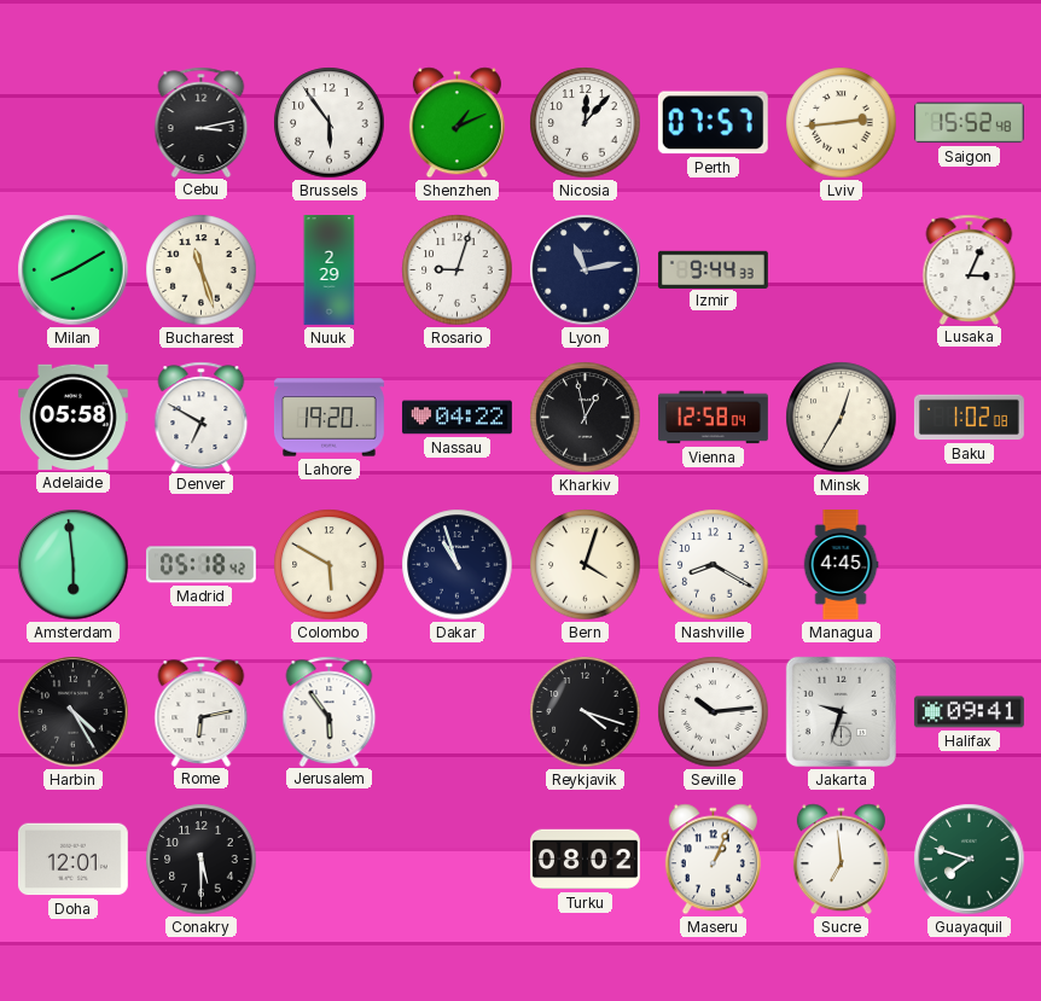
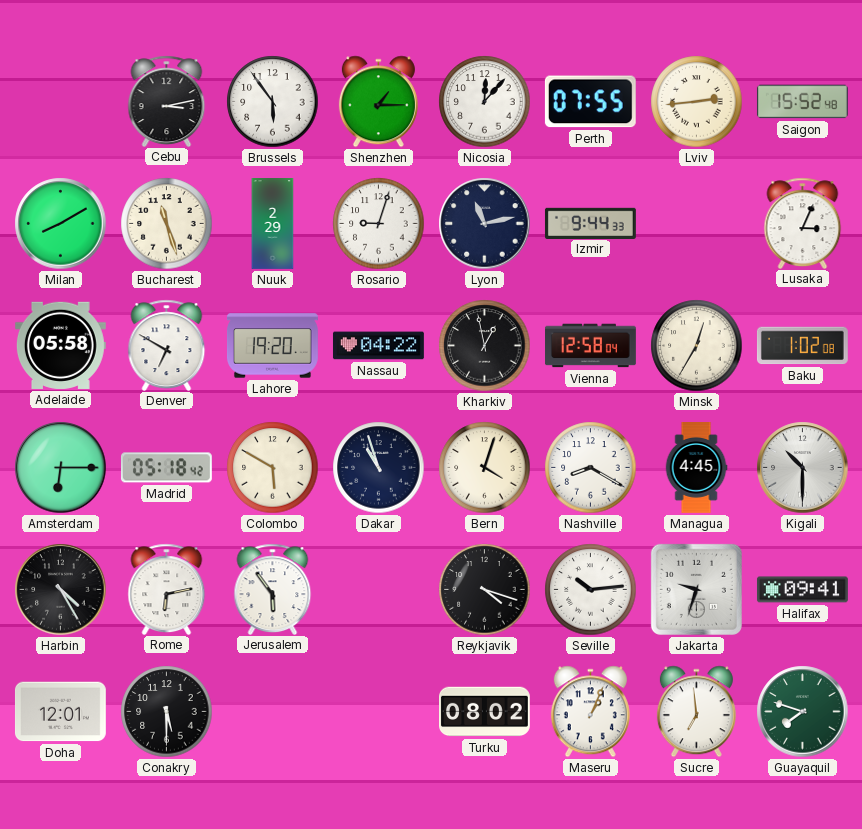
Shenzhen: 1:11 -> 1:15 (378, 102)
Perth: 07:57 -> 07:55 (590, 102)
Amsterdam: 5:59 -> 6:15 (61, 468)
Kigali: none -> 10:30 (803, 468)
